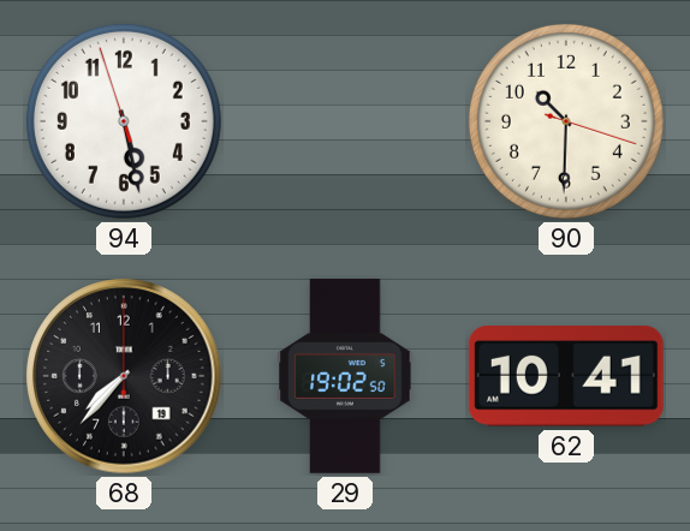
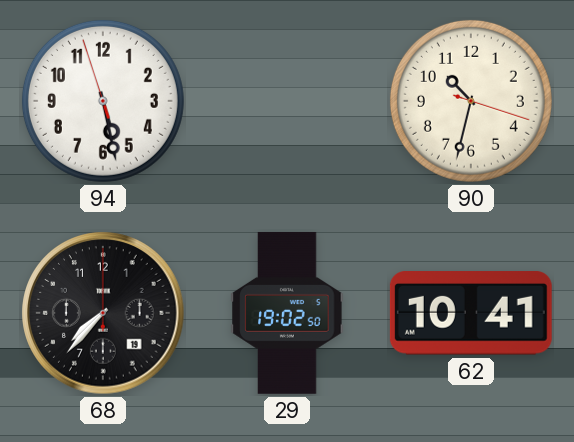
90: 10:30 -> 10:32 (471, 101)
